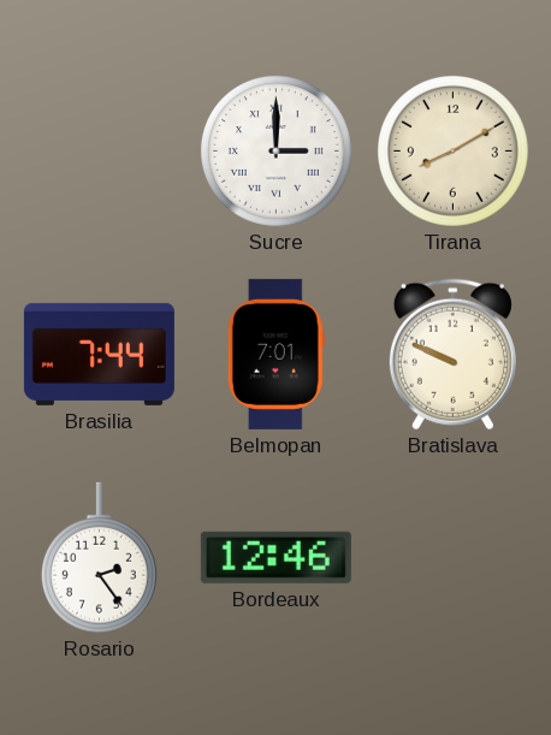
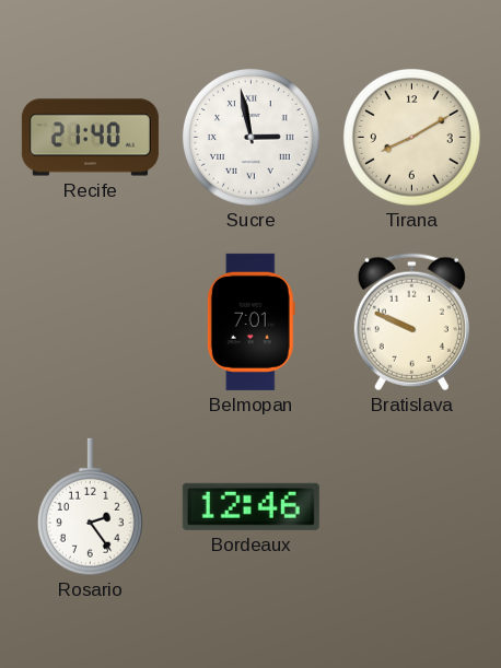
Recife: none -> 21:40 (90, 138)
Sucre: 3:00 -> 2:58 (250, 137)
Brasilia: 7:44 -> none (99, 354)
